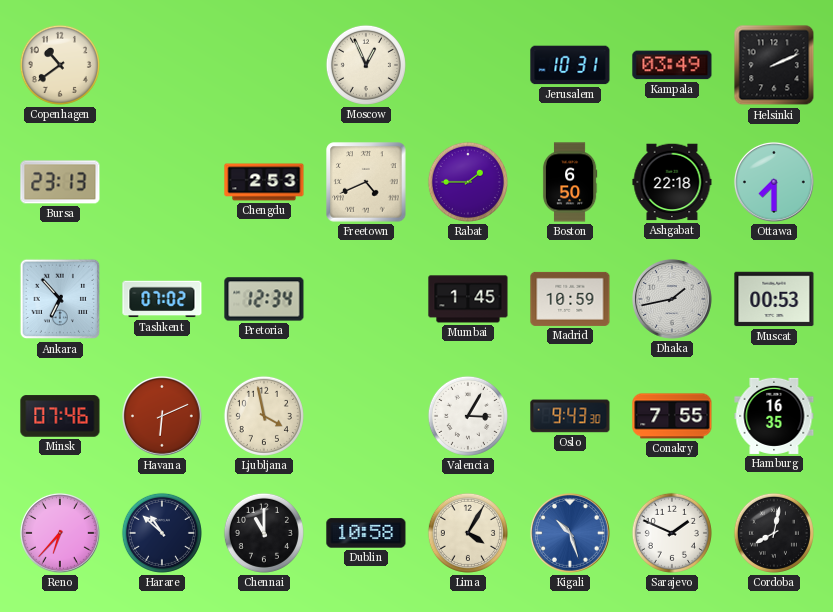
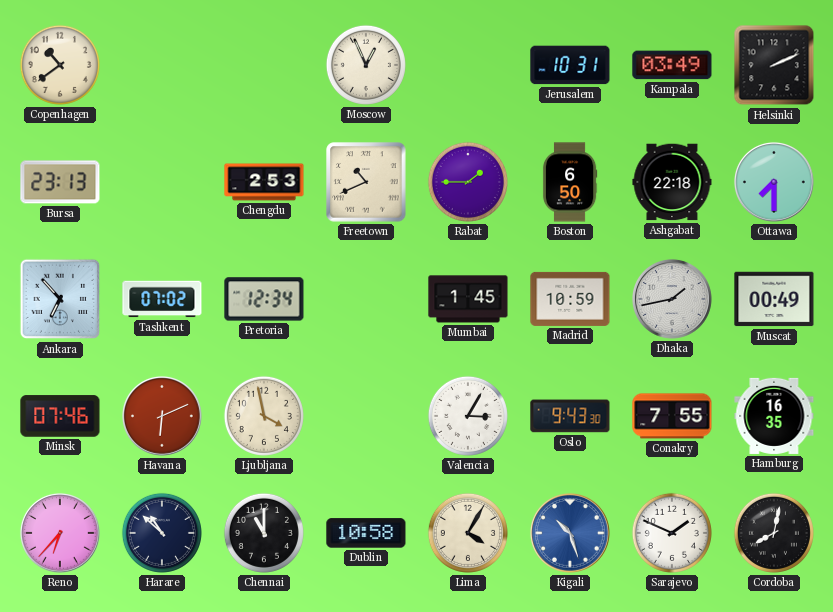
Freetown: 4:41 -> 10:41 (366, 182)
Muscat: 00:53 -> 00:49 (774, 299)
